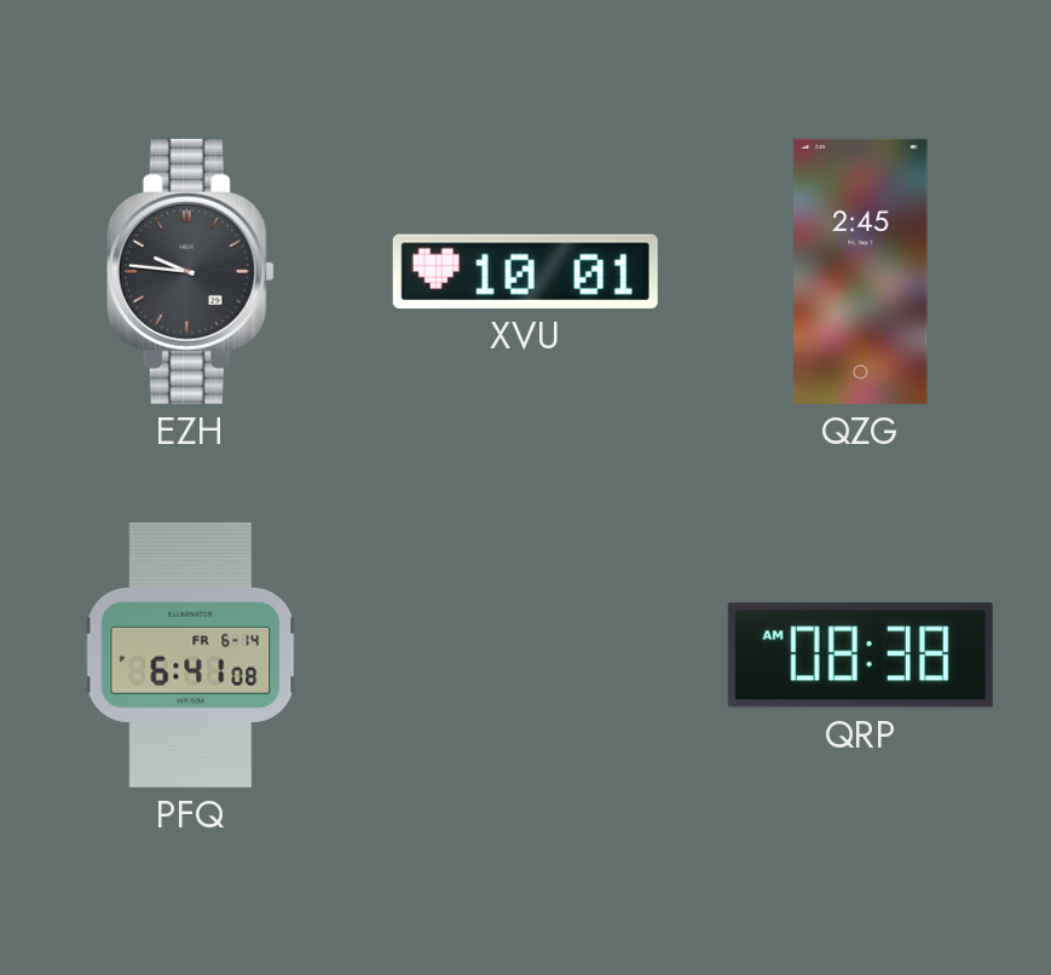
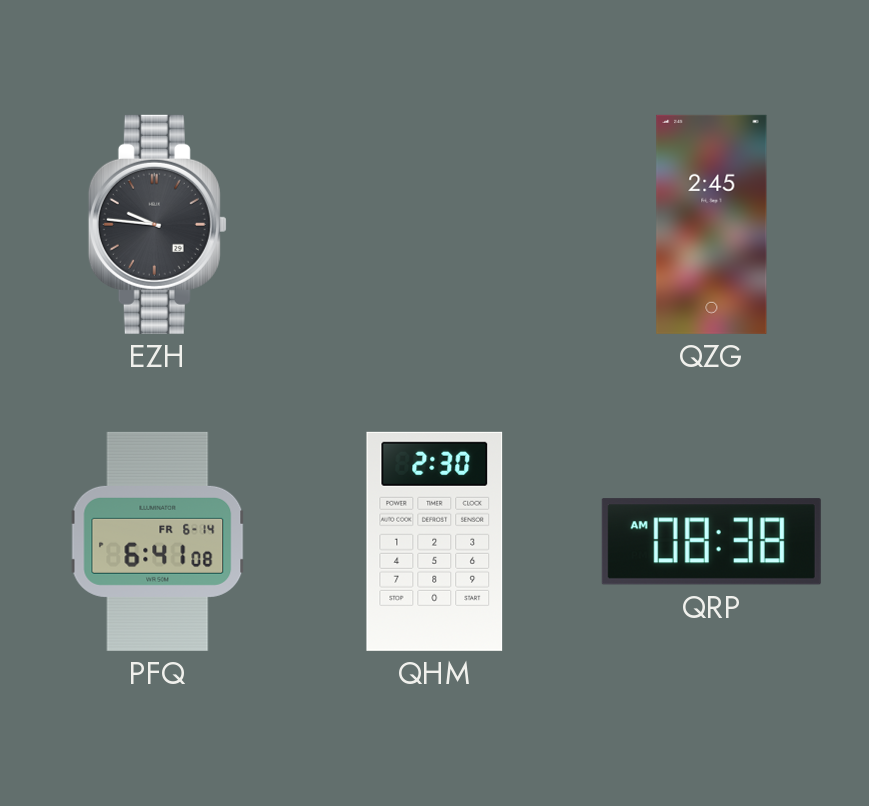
XVU: 10:01 -> none (525, 271)
QHM: none -> 2:30 (435, 541)
